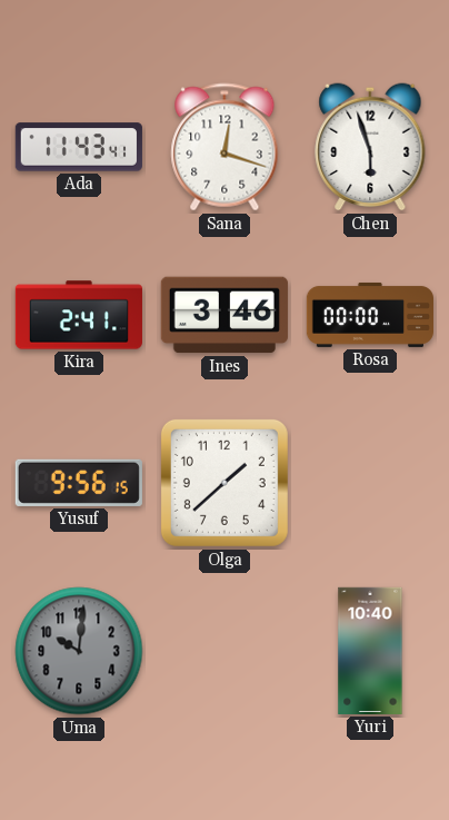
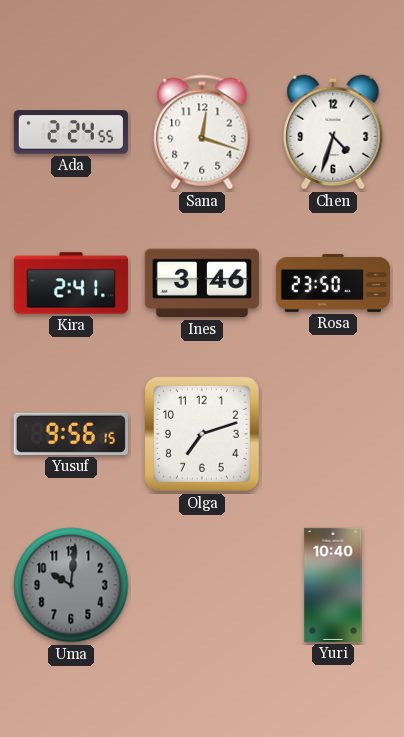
Ada: 11:43 -> 2:24 (71, 132)
Chen: 5:57 -> 4:33 (333, 132)
Rosa: 00:00 -> 23:50 (332, 283)
Olga: 1:38 -> 7:12 (202, 434)
